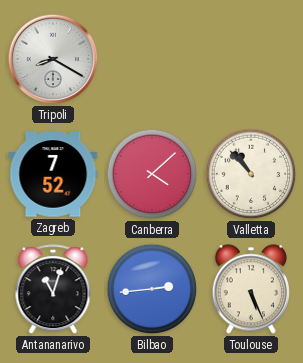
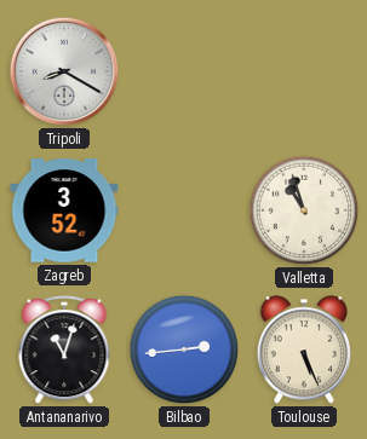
Zagreb: 7:52 -> 3:52 (64, 210)
Canberra: 4:08 -> none (152, 174)
Valletta: 10:53 -> 10:57 (304, 210)
